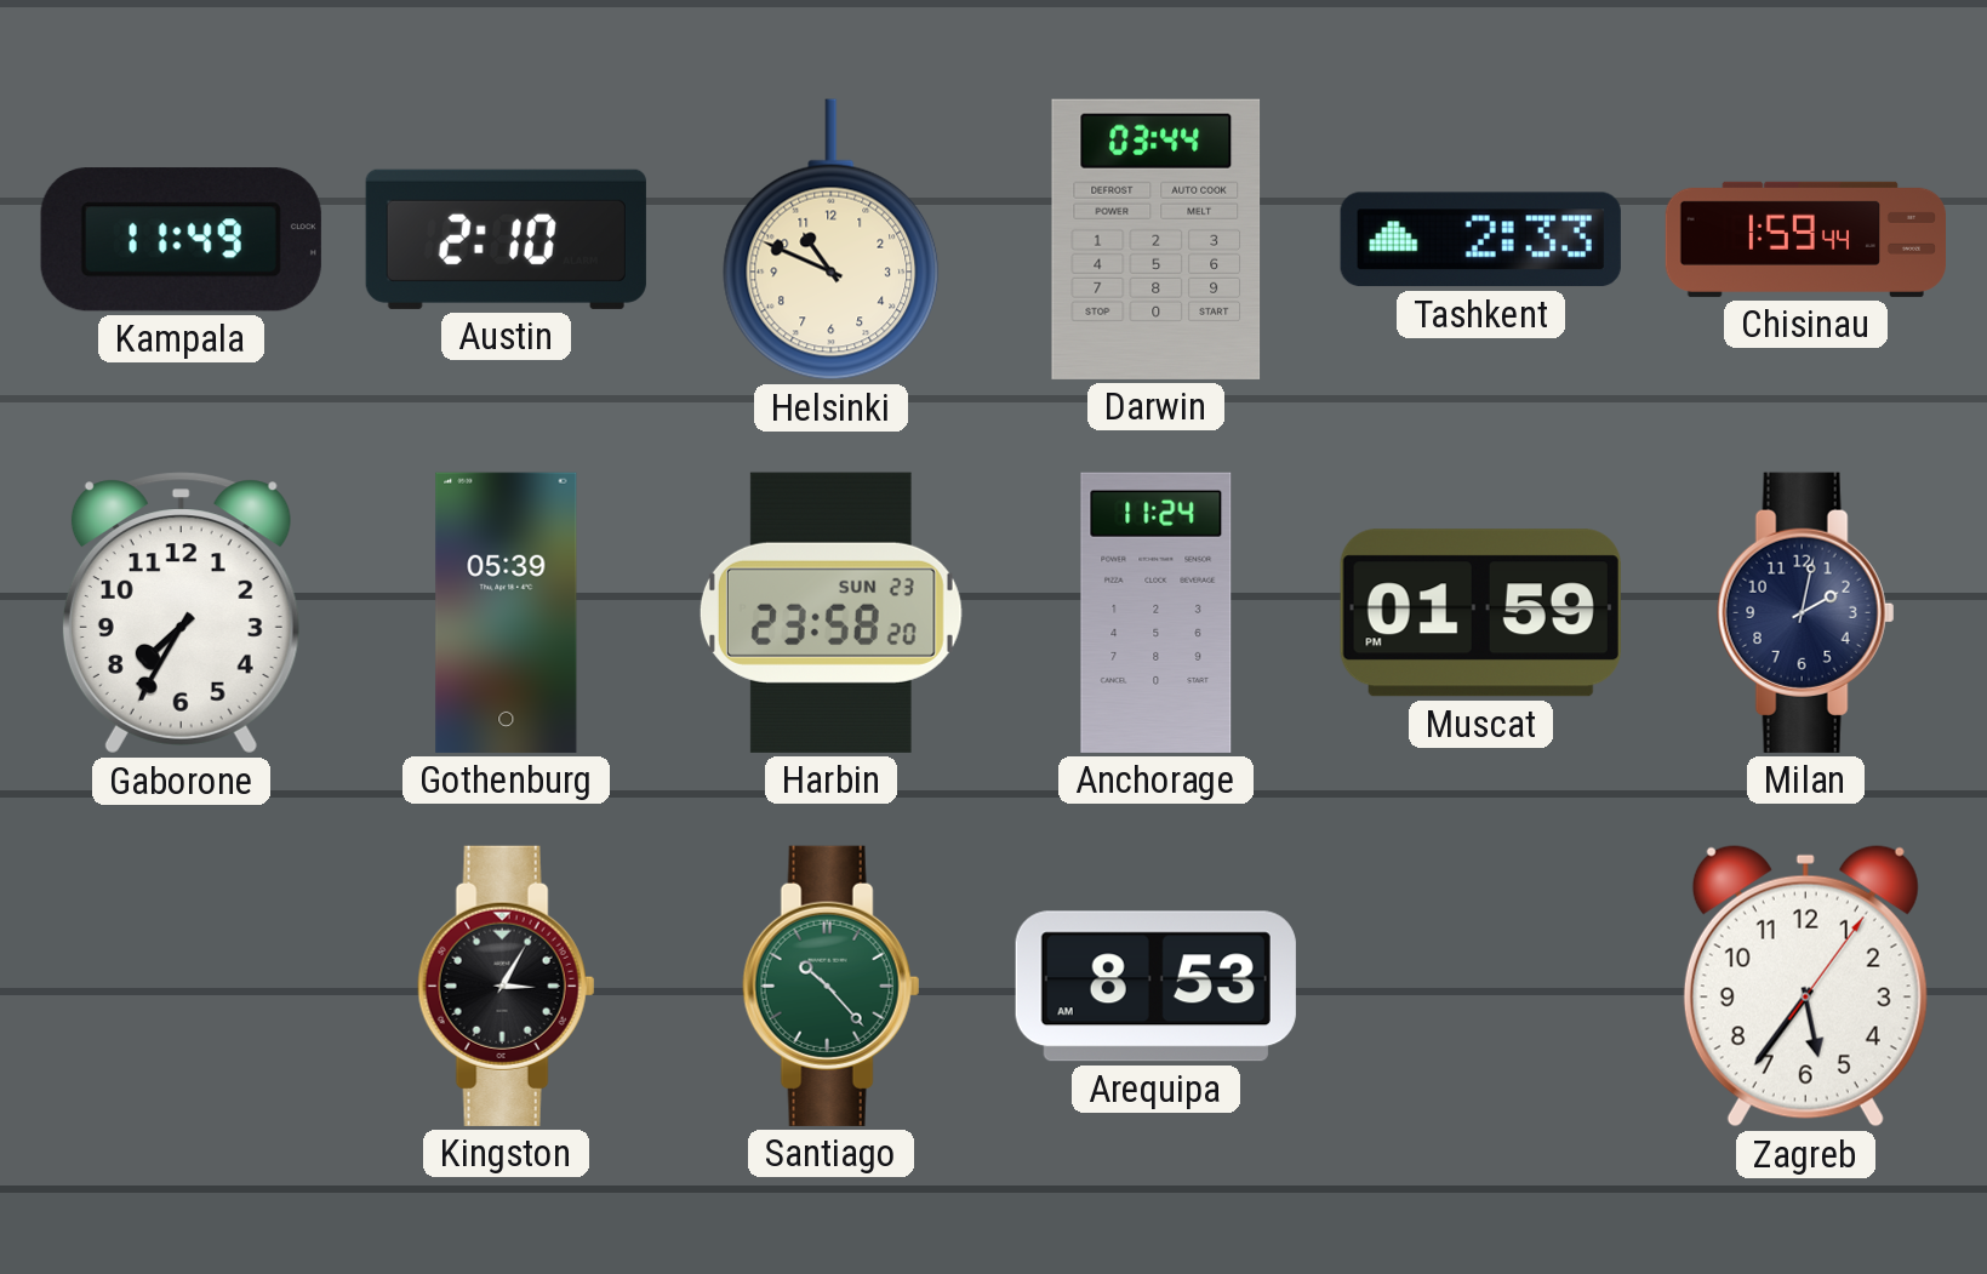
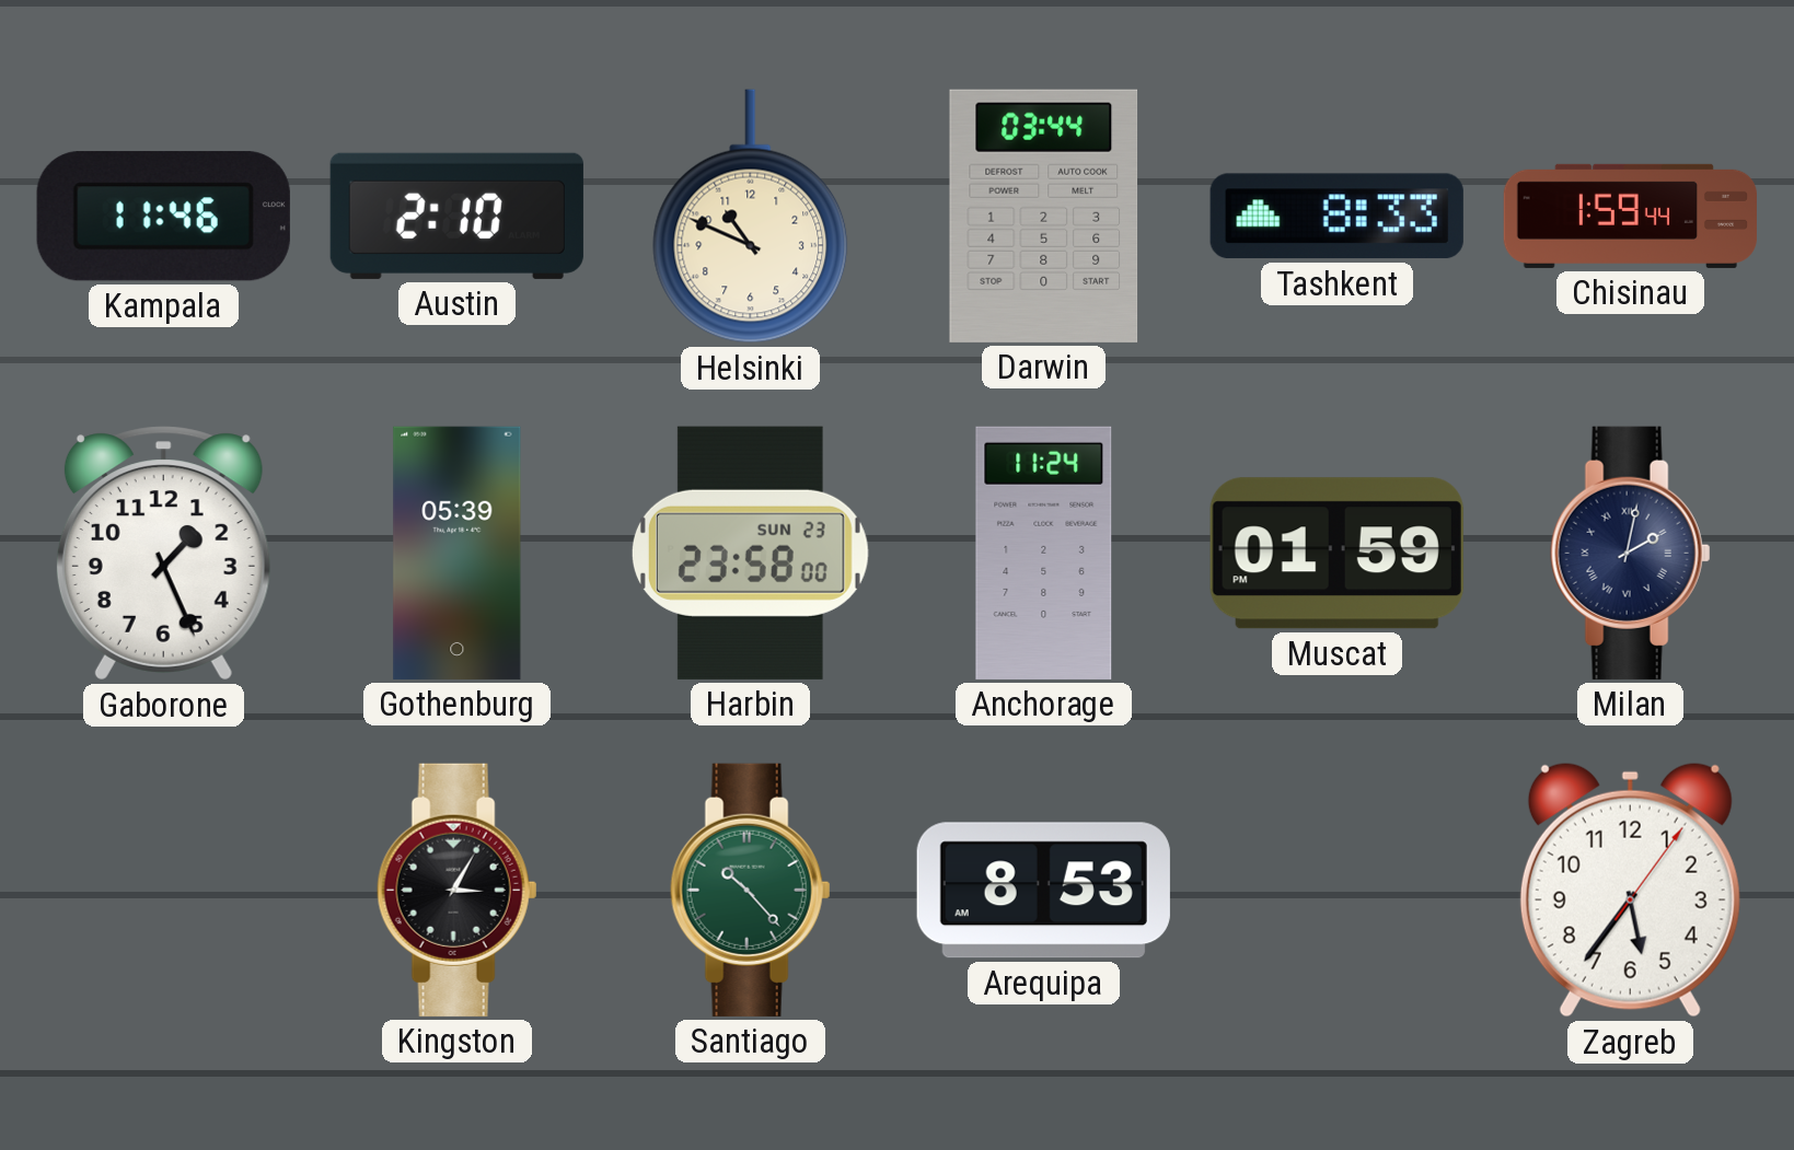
Kampala: 11:49 -> 11:46 (163, 217)
Tashkent: 2:33 -> 8:33 (1336, 217)
Gaborone: 7:35 -> 1:26 (163, 554)
Harbin: 23:58:20 -> 23:58:00 (750, 553)
Milan numerals: Arabic -> Roman (1631, 553)
